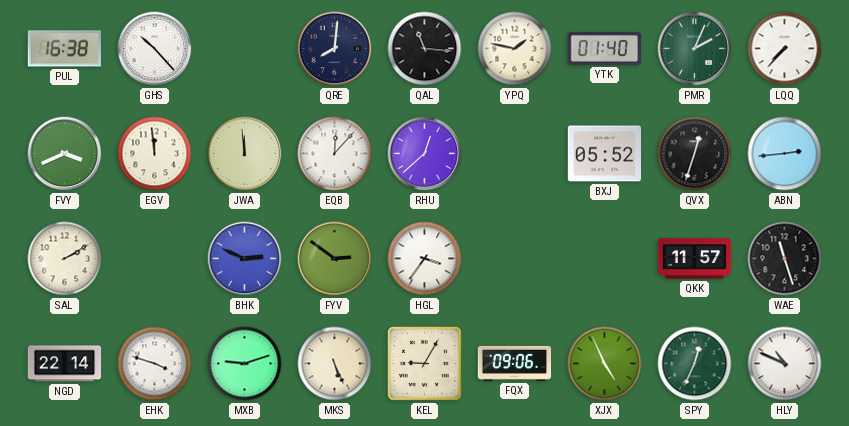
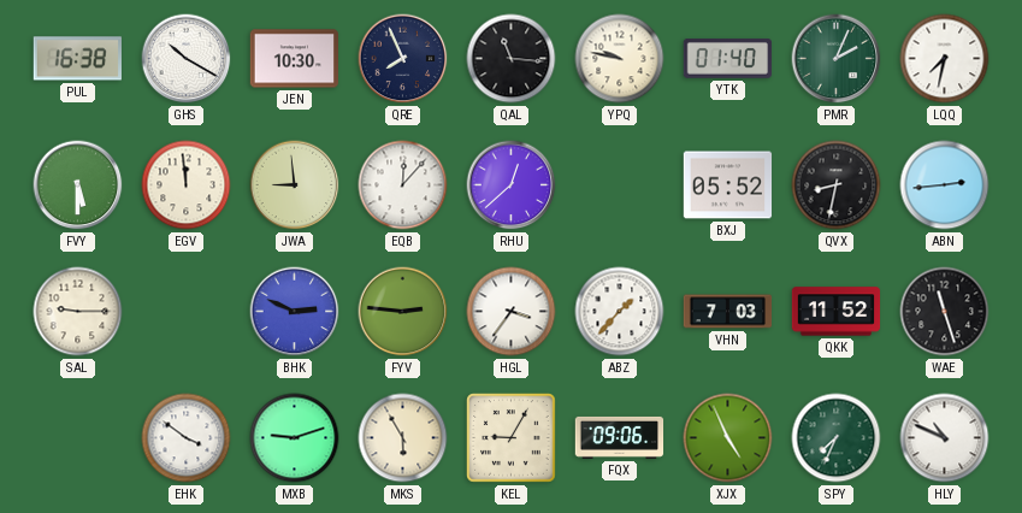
GHS: 10:23 -> 10:20 (187, 59)
JEN: none -> 10:30 (294, 59)
QRE: 8:01 -> 7:56 (403, 59)
YPQ: 1:47 -> 9:47 (620, 59)
LQQ: 7:37 -> 7:32 (945, 59)
FVY: 3:41 -> 5:30 (78, 185)
JWA: 11:59 -> 8:59 (295, 185)
QVX: 12:33 -> 8:32 (837, 185)
SAL: 2:10 -> 9:15 (78, 312)
FYV: 2:51 -> 2:46 (403, 312)
ABZ: none -> 1:37 (620, 312)
VHN: none -> 7:03 (728, 312)
QKK: 11:57 -> 11:52 (837, 312)
NGD: 22:14 -> none (65, 364)
EHK: 3:48 -> 3:51 (187, 438)
MKS: 5:26 -> 5:55 (403, 438)
SPY: 12:34 -> 7:34 (837, 438)
